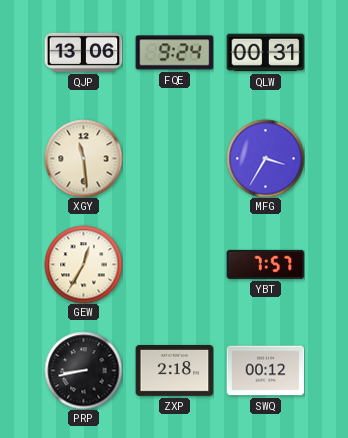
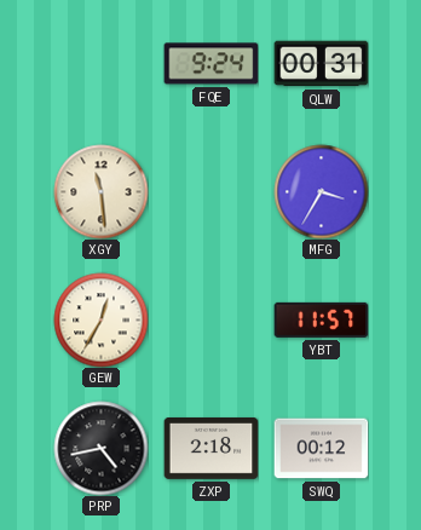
QJP: 13:06 -> none (83, 52)
YBT: 7:57 -> 11:57 (321, 319)
PRP: 8:43 -> 4:43 (100, 448)
